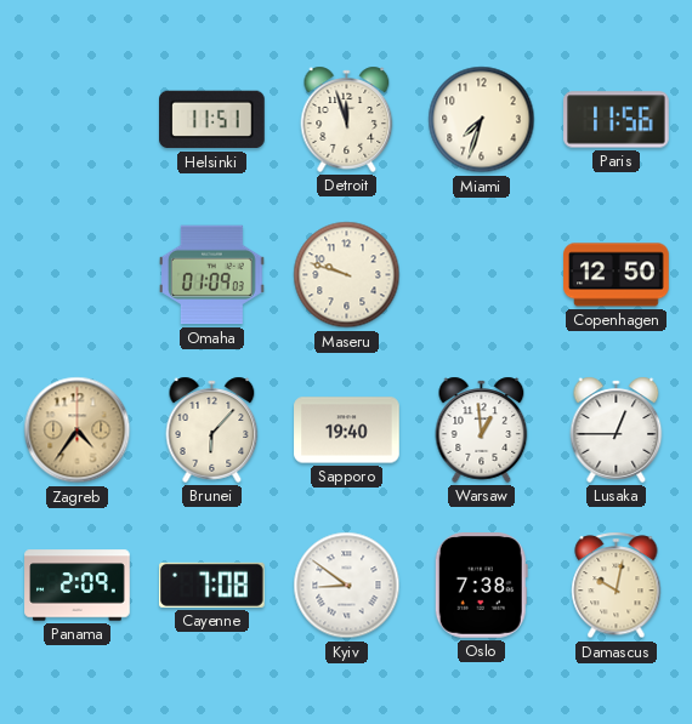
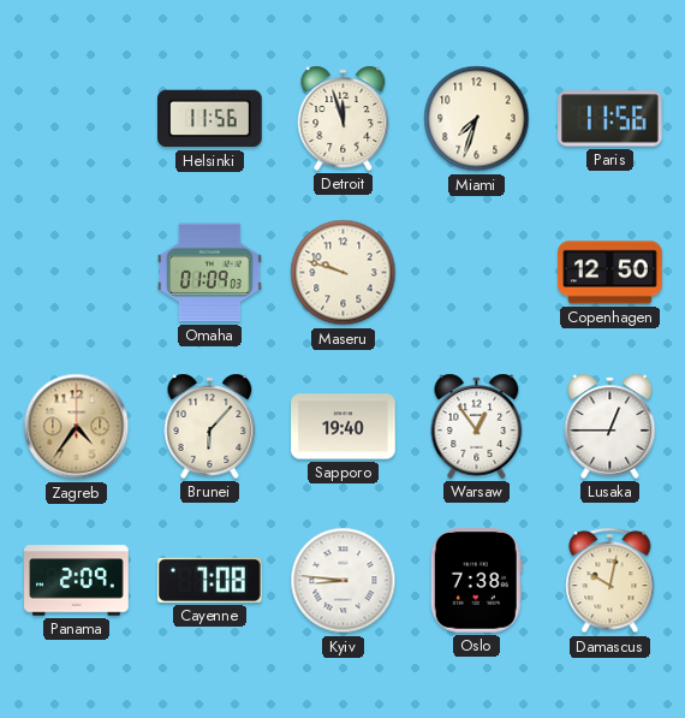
Helsinki: 11:51 -> 11:56 (210, 119)
Warsaw: 12:59 -> 12:54 (477, 426)
Kyiv: 8:51 -> 8:46 (344, 581)
